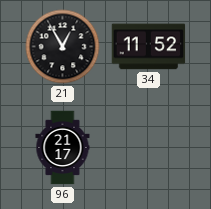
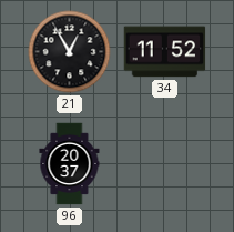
96: 21:17 -> 20:37 (70, 164)
